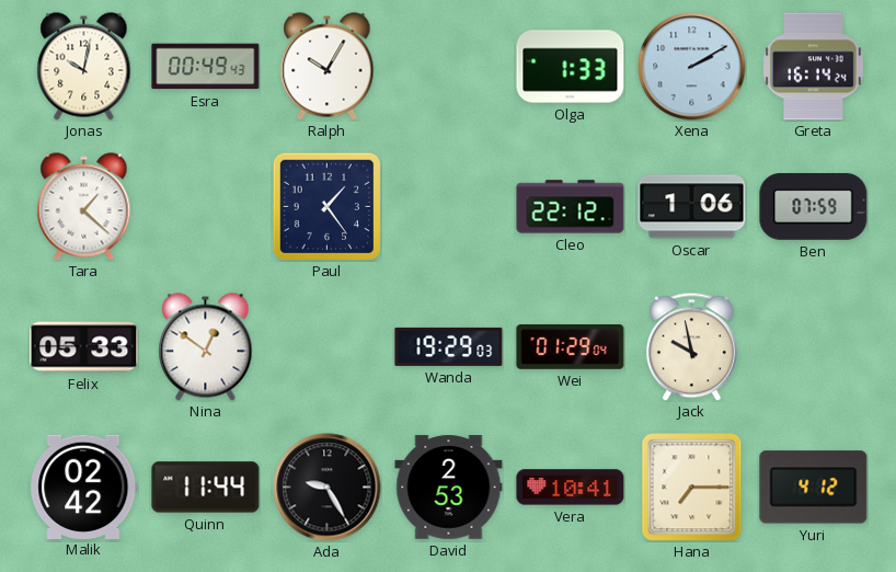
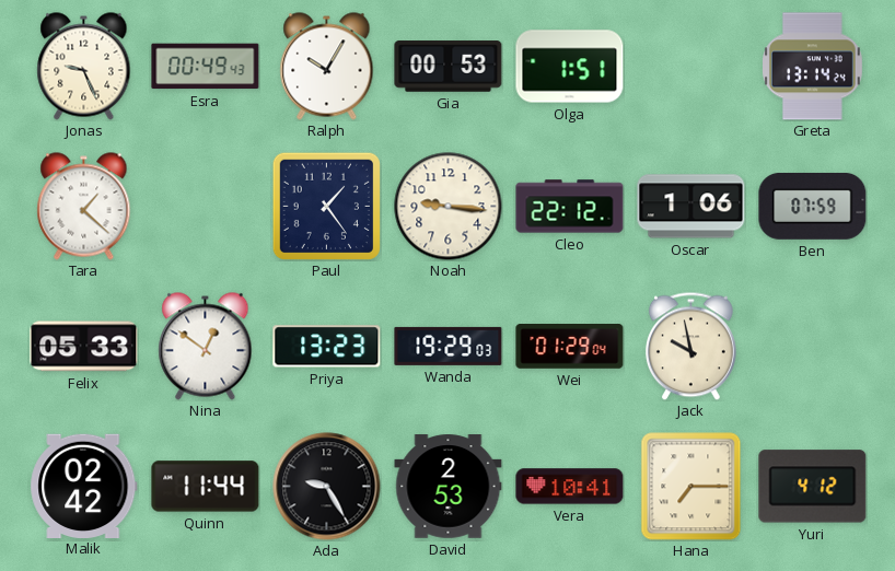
Jonas: 10:02 -> 9:26 (84, 67)
Gia: none -> 00:53 (449, 67)
Olga: 1:33 -> 1:51 (570, 67)
Xena: 2:10 -> none (692, 67)
Greta: 16:14 -> 13:14 (813, 67)
Noah: none -> 9:16 (449, 207)
Priya: none -> 13:23 (327, 347)
